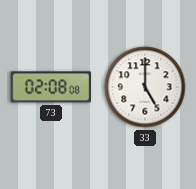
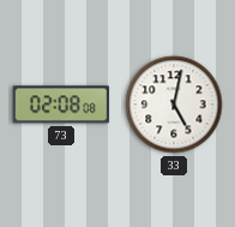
33: 5:00 -> 5:02 (174, 104)
